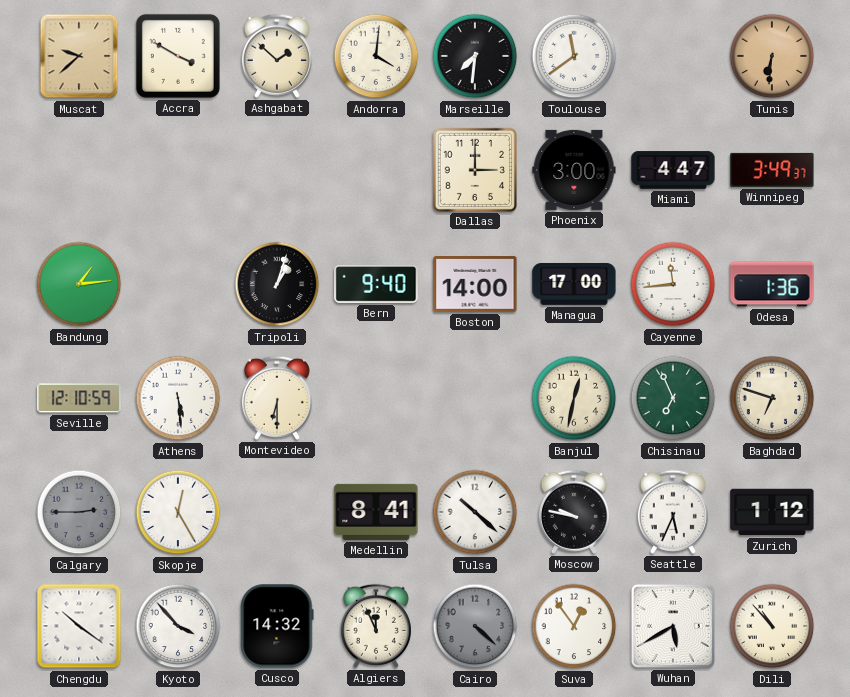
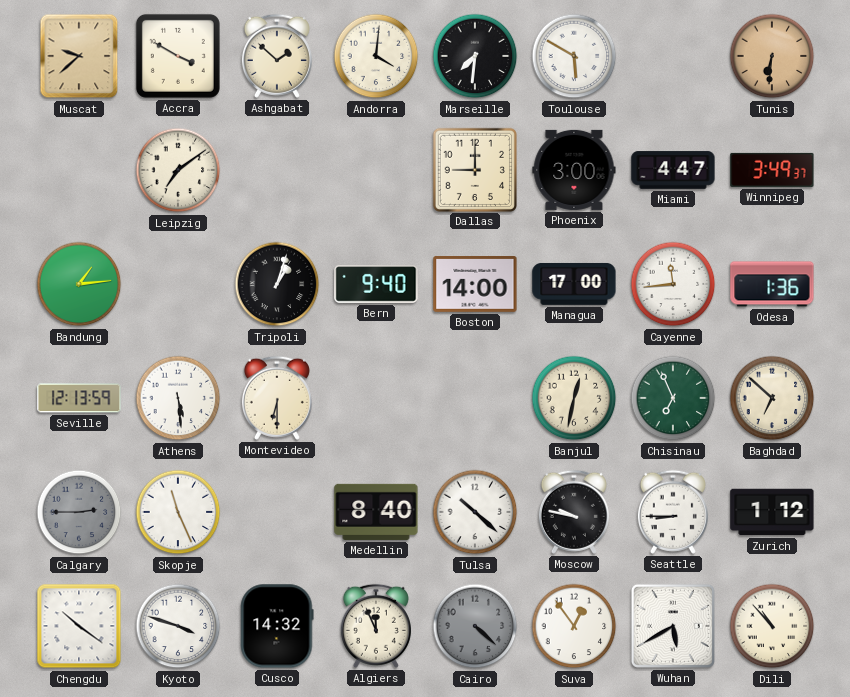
Toulouse: 11:39 -> 5:50 (574, 56)
Leipzig: none -> 7:09 (178, 170)
Dallas: 3:00 -> 9:00 (474, 169)
Seville: 12:10 -> 12:13 (79, 398)
Baghdad: 6:48 -> 6:52 (772, 398)
Skopje: 12:25 -> 11:26 (178, 512)
Medellin: 8:41 -> 8:40 (376, 512)
Seattle: 5:34 -> 8:45 (673, 512)
Kyoto: 3:53 -> 3:48 (178, 626)
